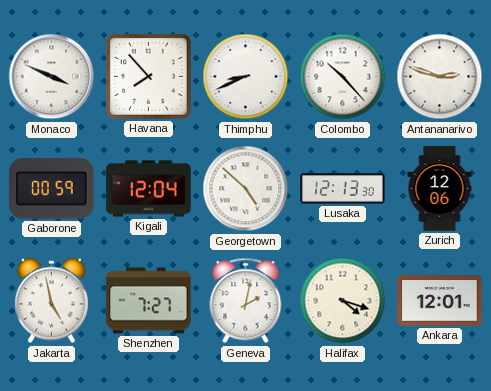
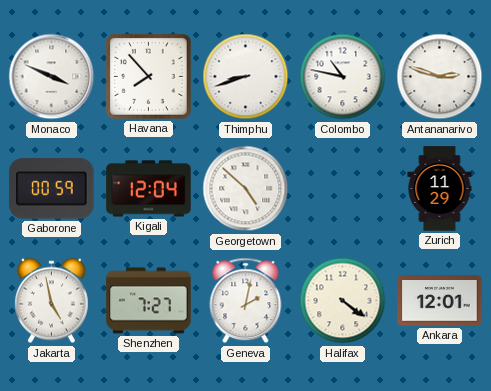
Thimphu: 8:41 -> 8:42 (246, 77)
Colombo: 10:23 -> 10:47 (343, 77)
Lusaka: 12:13 -> none (343, 189)
Zurich: 12:06 -> 11:29 (440, 189)
Halifax: 4:18 -> 4:21 (343, 301)
